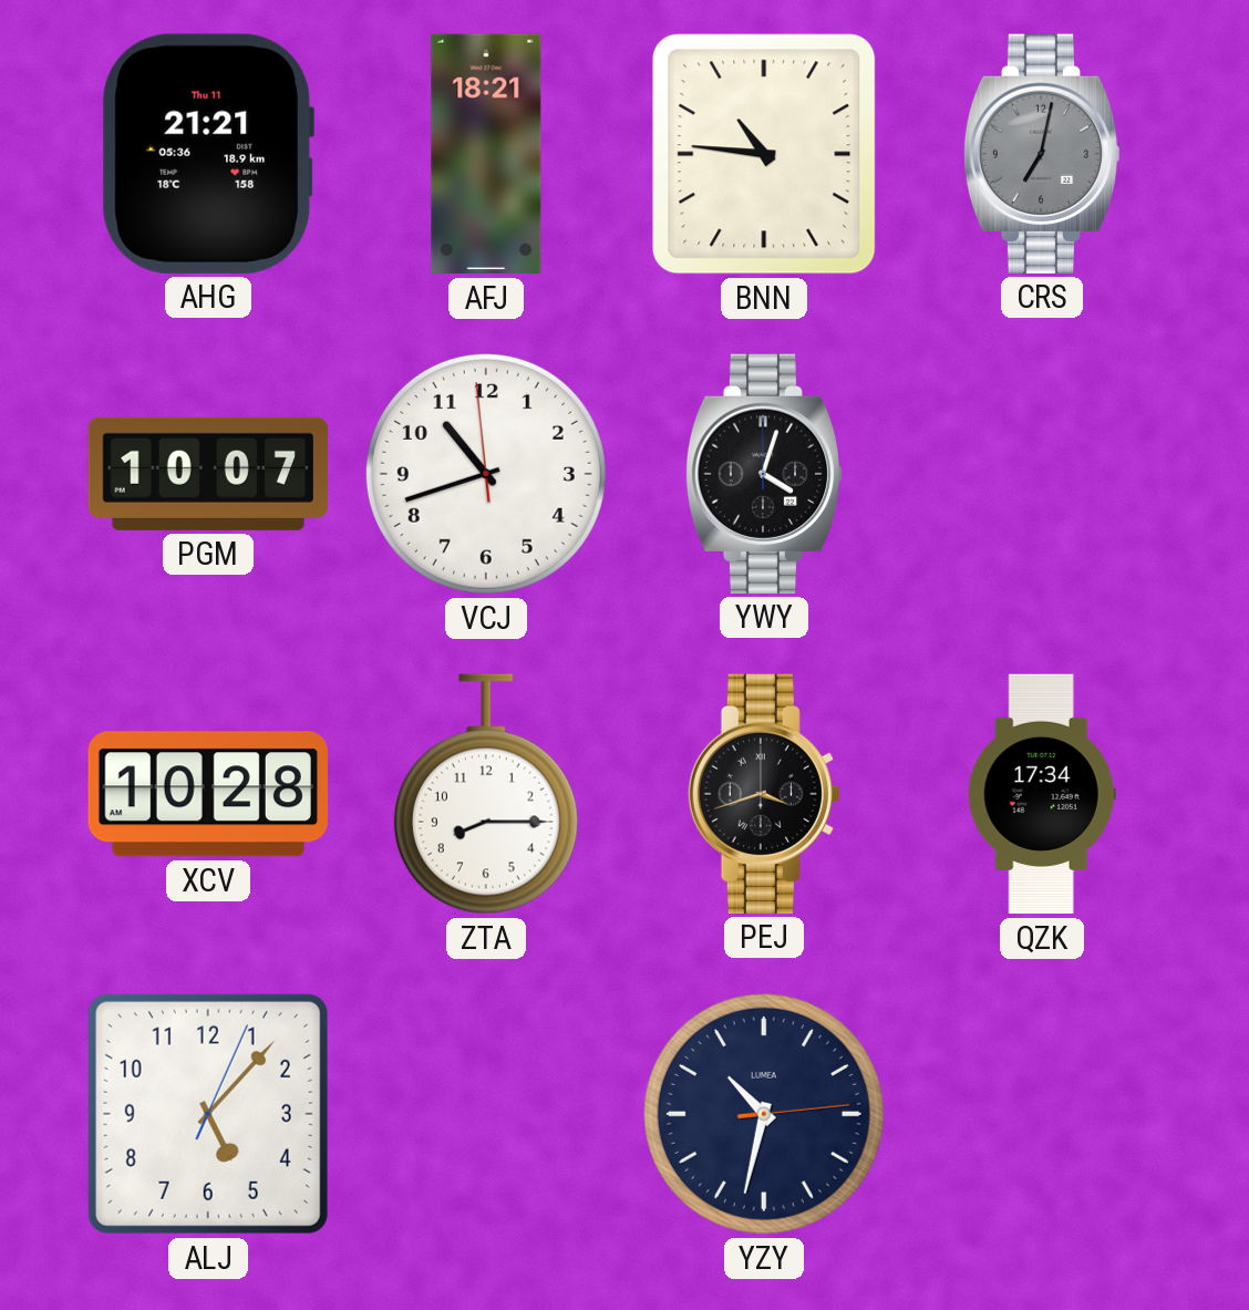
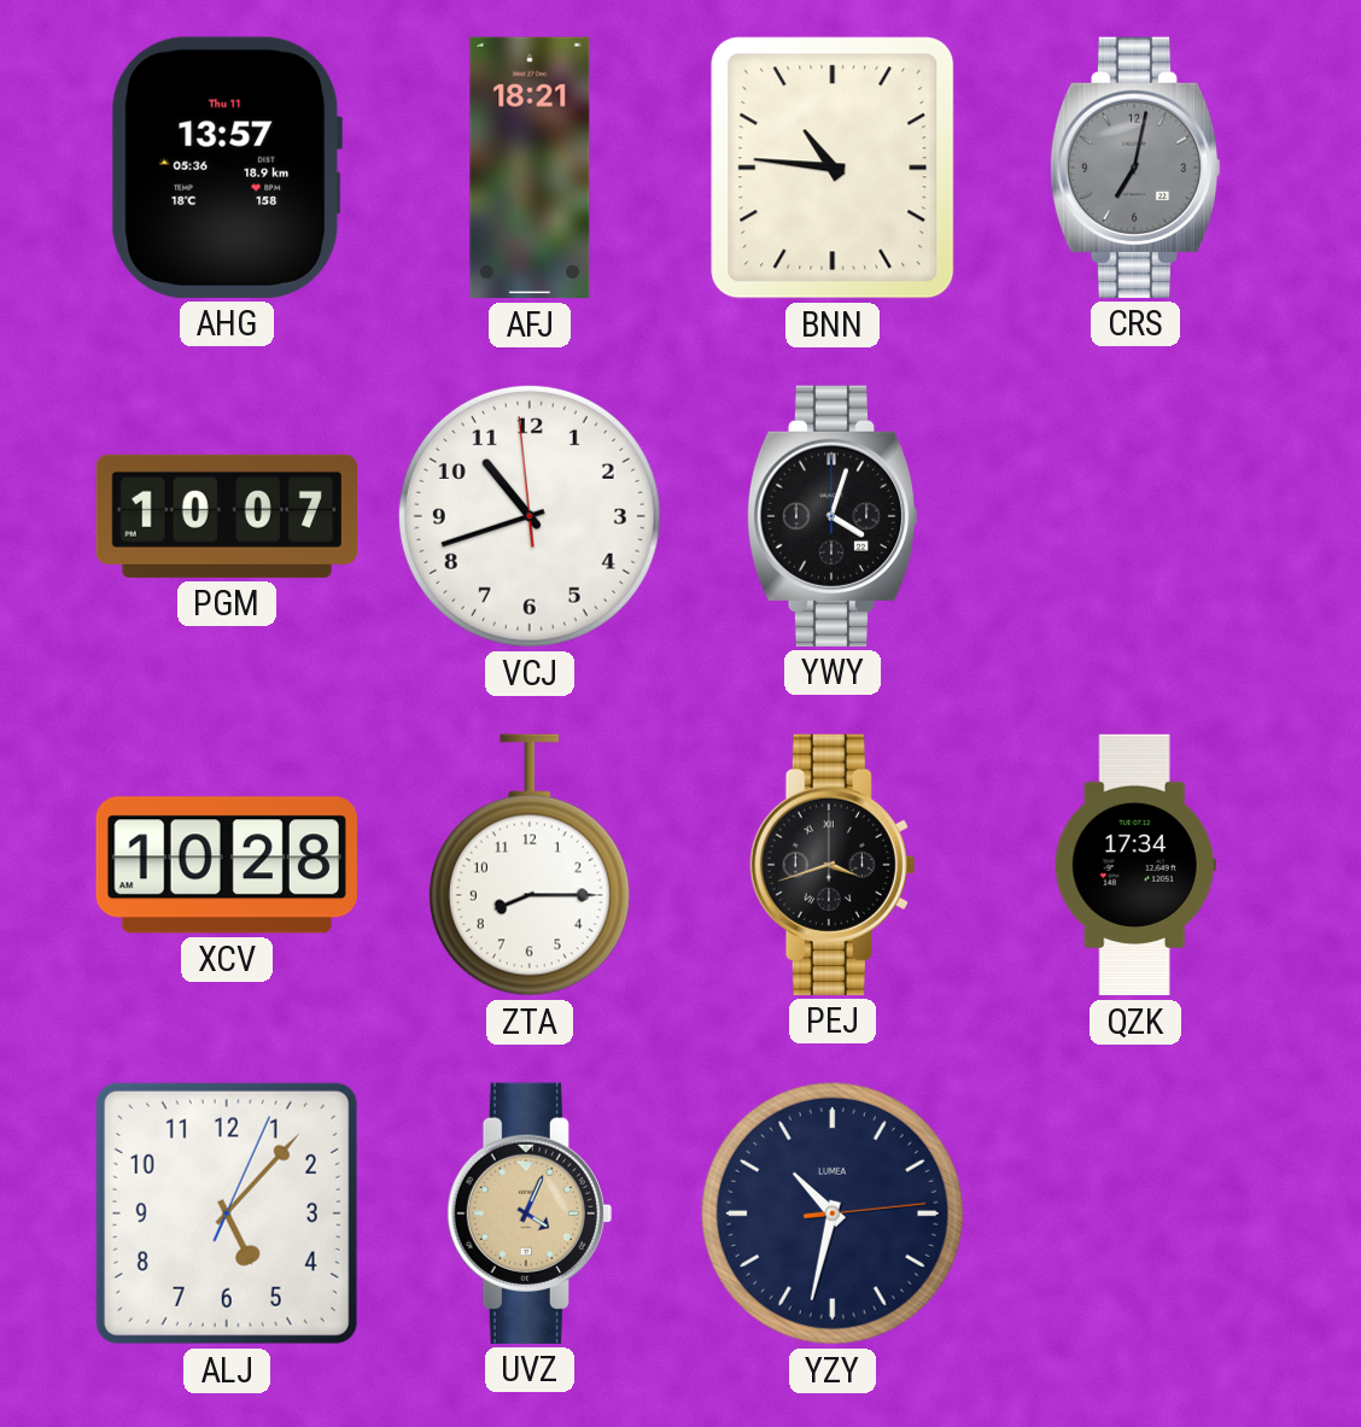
AHG: 21:21 -> 13:57 (226, 168)
UVZ: none -> 4:04 (530, 1213)
